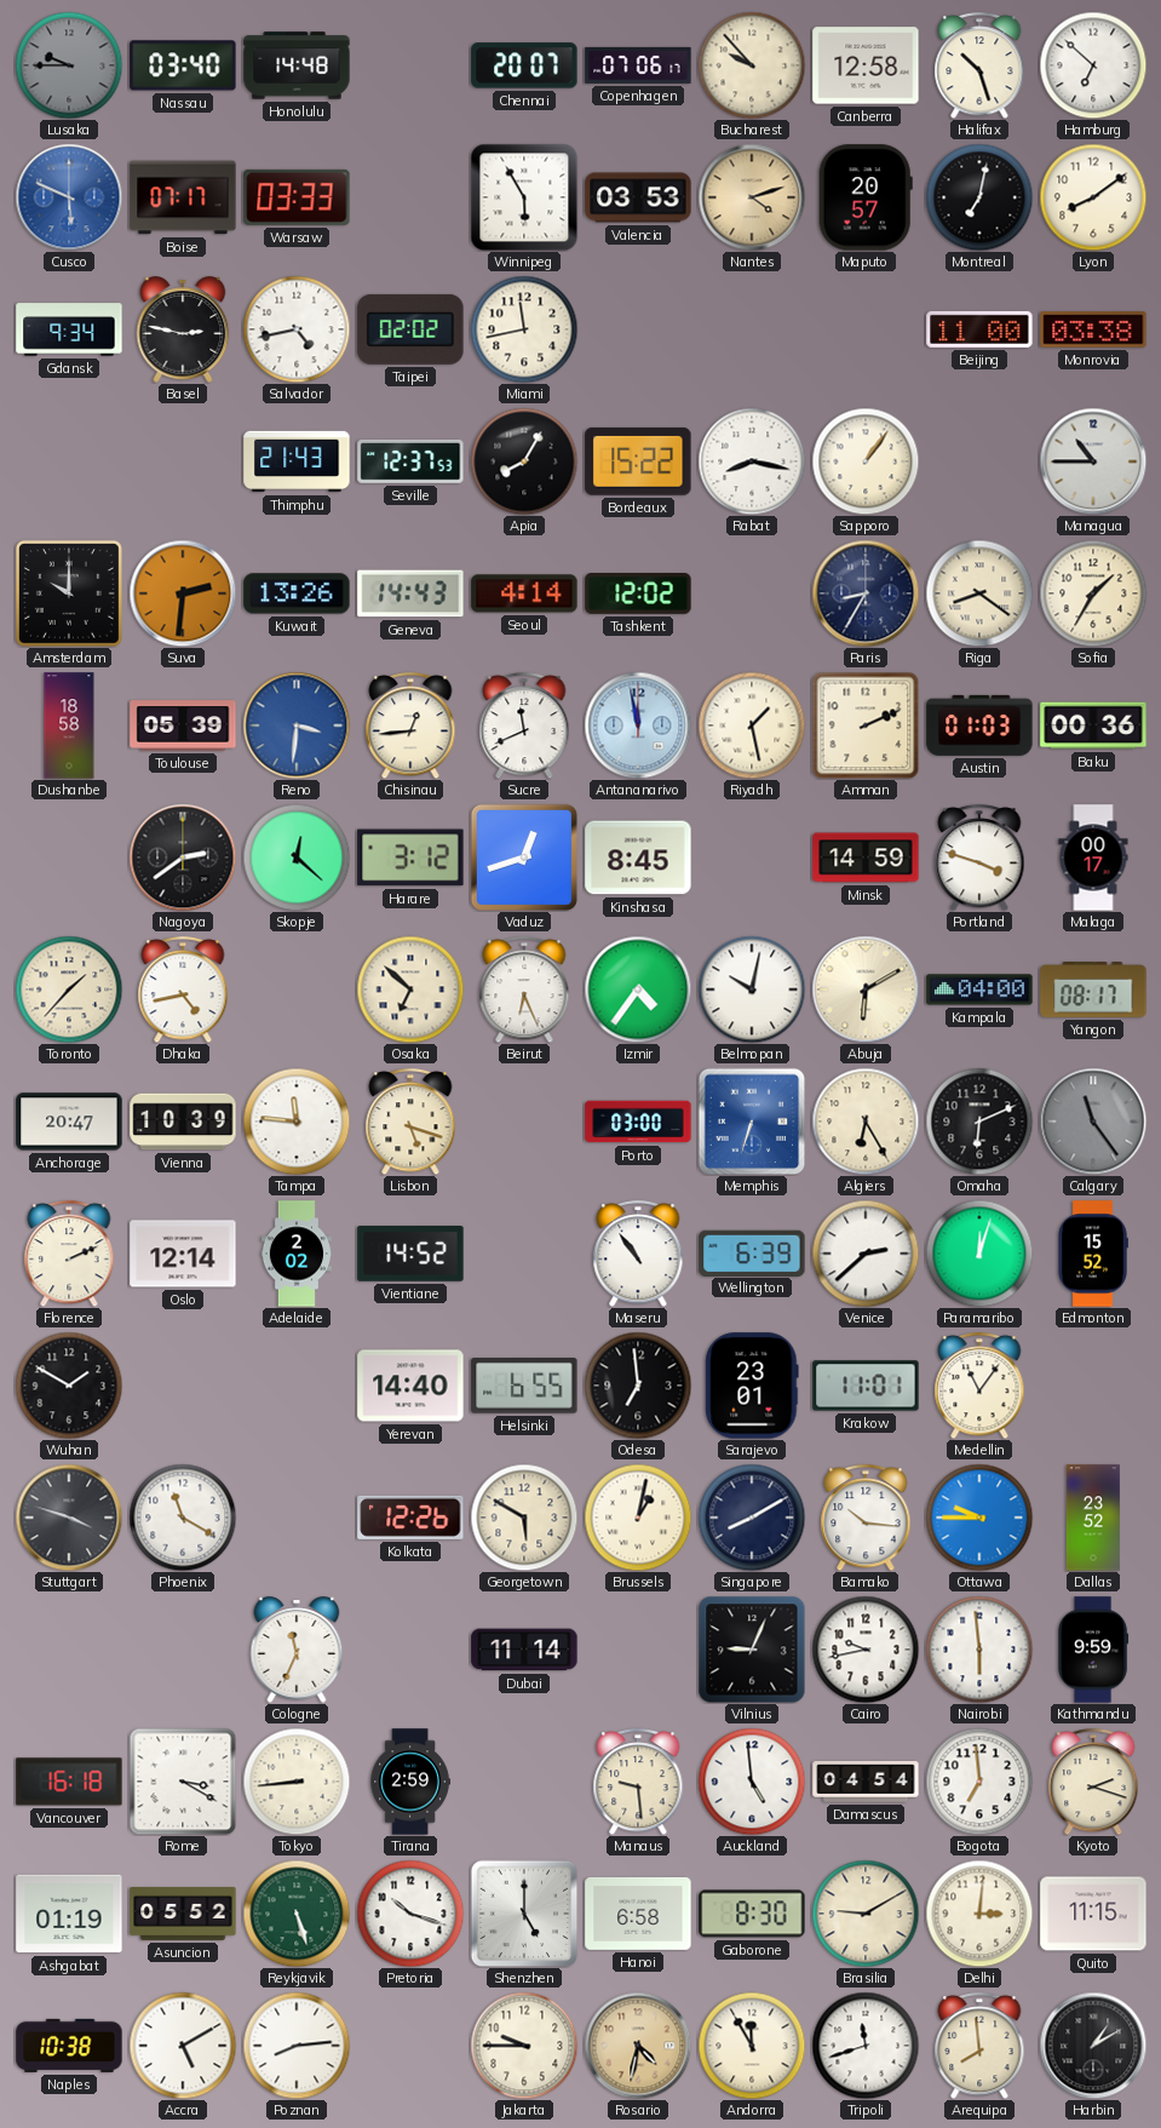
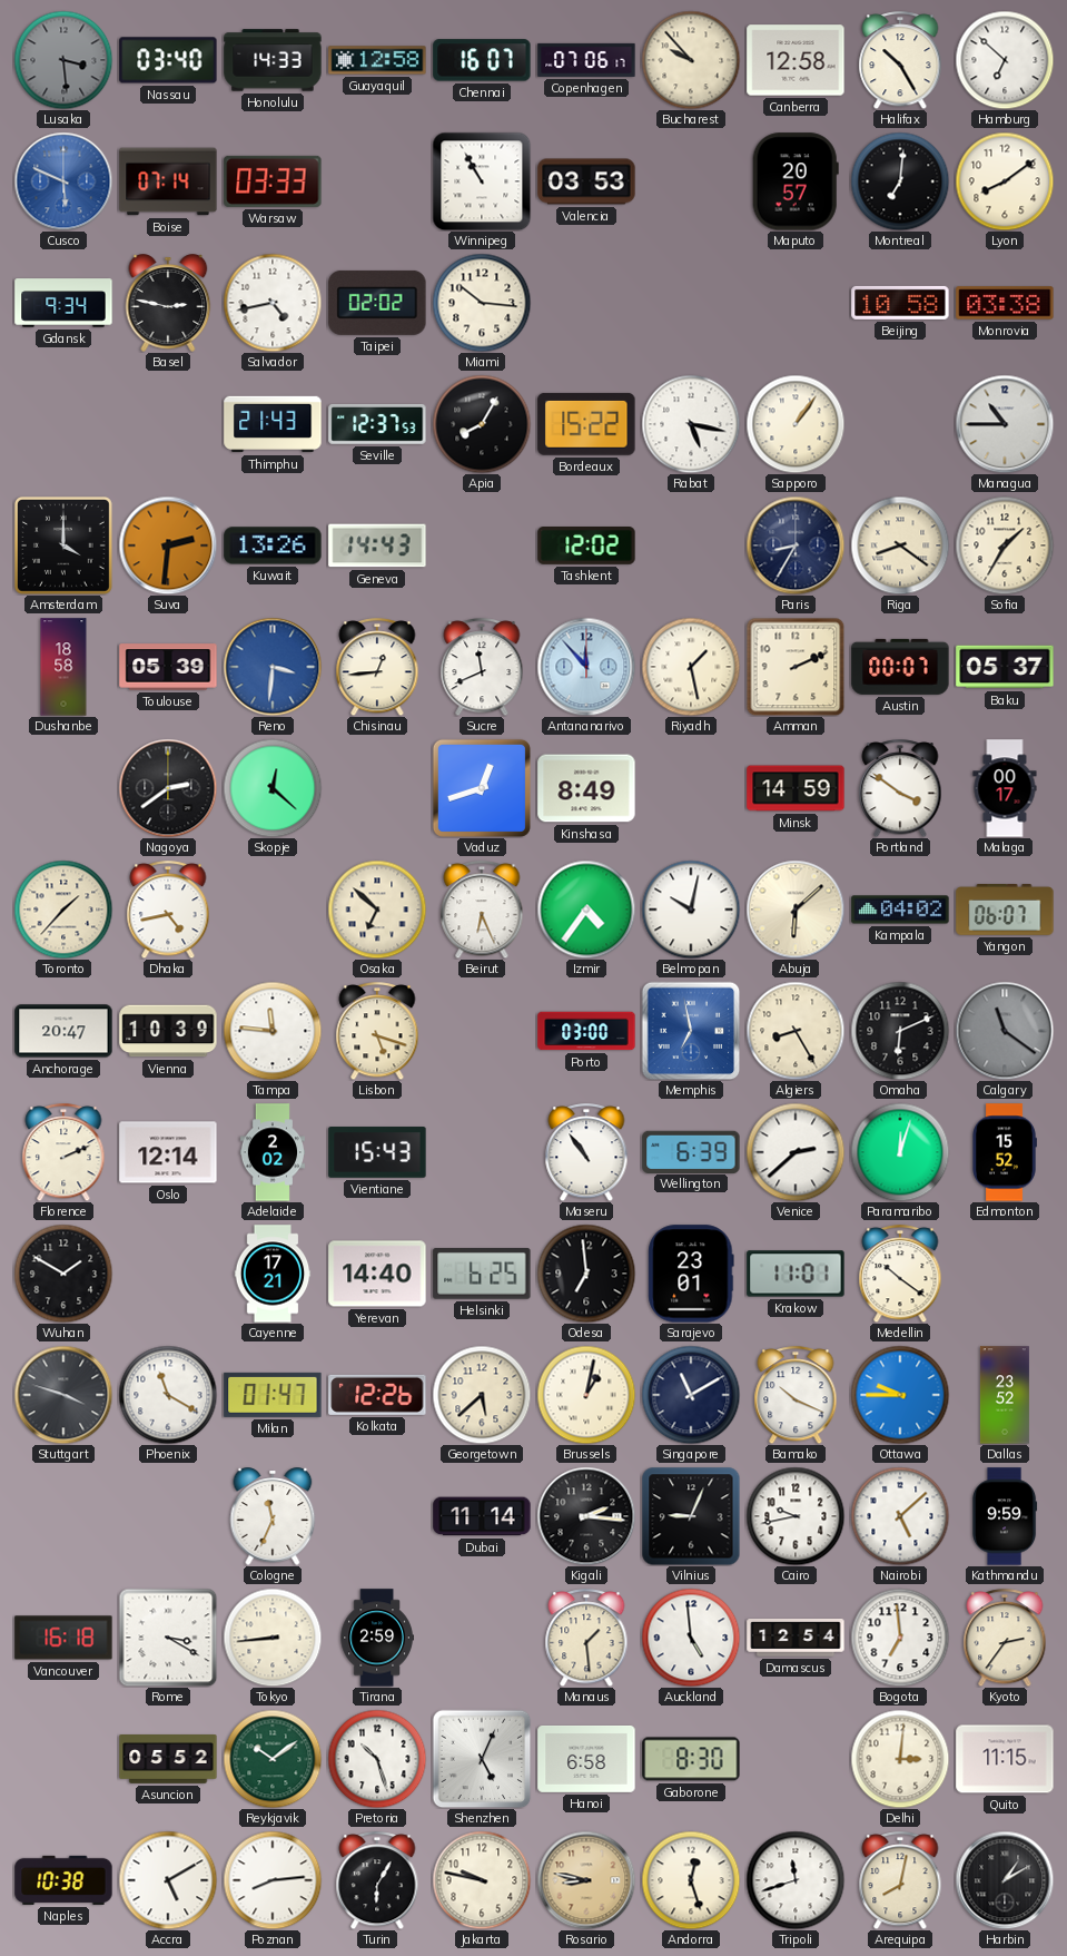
Lusaka: 9:45 -> 3:29 (63, 60)
Honolulu: 14:48 -> 14:33 (273, 60)
Guayaquil: none -> 12:58 (377, 60)
Chennai: 20:07 -> 16:07 (482, 60)
Halifax: 10:27 -> 10:25 (900, 60)
Boise: 07:17 -> 07:14 (168, 181)
Winnipeg: 5:55 -> 10:55 (482, 181)
Nantes: 4:12 -> none (752, 197)
Montreal: 7:02 -> 7:01 (900, 181)
Miami: 11:43 -> 10:16 (482, 303)
Beijing: 11:00 -> 10:58 (900, 303)
Rabat: 8:17 -> 5:17 (691, 424)
Amsterdam: 10:00 -> 4:00 (63, 545)
Seoul: 4:14 -> none (524, 593)
Antananarivo: 11:58 -> 11:53 (586, 667)
Austin: 01:03 -> 00:07 (900, 667)
Baku: 00:36 -> 05:37 (1005, 667)
Harare: 3:12 -> none (410, 857)
Kinshasa: 8:45 -> 8:49 (586, 788)
Portland: 3:48 -> 3:51 (900, 788)
Abuja: 6:10 -> 6:08 (796, 910)
Kampala: 04:00 -> 04:02 (900, 910)
Yangon: 08:17 -> 06:07 (1005, 911)
Memphis: 6:33 -> 6:58 (691, 1031)
Algiers: 6:25 -> 8:25 (796, 1031)
Calgary: 11:24 -> 11:21 (1005, 1031)
Vientiane: 14:52 -> 15:43 (377, 1152)
Cayenne: none -> 17:21 (273, 1274)
Helsinki: 6:55 -> 6:25 (482, 1275)
Medellin: 11:06 -> 10:21 (900, 1274)
Milan: none -> 01:47 (273, 1395)
Georgetown: 5:50 -> 5:38 (482, 1395)
Singapore: 8:10 -> 11:10 (691, 1395)
Bamako: 10:16 -> 10:19 (796, 1395)
Kigali: none -> 2:16 (586, 1516)
Nairobi: 5:59 -> 5:08 (900, 1516)
Manaus: 9:29 -> 1:29 (586, 1638)
Damascus: 04:54 -> 12:54 (796, 1638)
Kyoto: 2:18 -> 2:36 (1005, 1638)
Ashgabat: 01:19 -> none (69, 1914)
Reykjavik: 5:27 -> 10:09 (273, 1759)
Pretoria: 10:18 -> 10:27 (377, 1759)
Shenzhen: 5:00 -> 5:04 (482, 1759)
Brasilia: 9:10 -> none (866, 1914)
Turin: none -> 6:05 (377, 1880)
Jakarta: 9:45 -> 9:47 (482, 1880)
Rosario: 4:32 -> 8:47 (586, 1880)
Andorra: 11:55 -> 12:27 (691, 1880)
Arequipa: 7:59 -> 8:02 (900, 1880)
